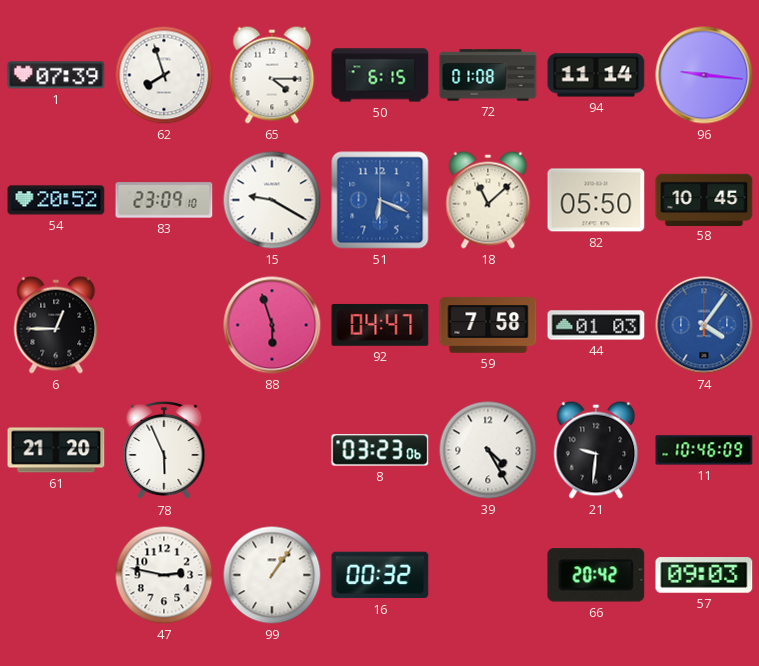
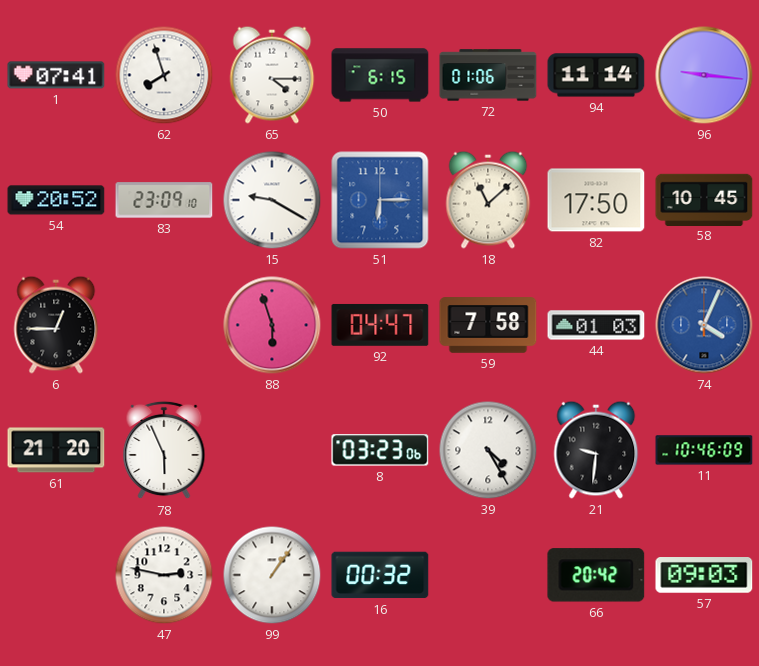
1: 07:39 -> 07:41 (56, 75)
72: 01:08 -> 01:06 (488, 75)
51: 6:19 -> 6:15 (380, 200)
82: 05:50 -> 17:50 (596, 200)
74: 4:06 -> 4:04 (704, 325)
